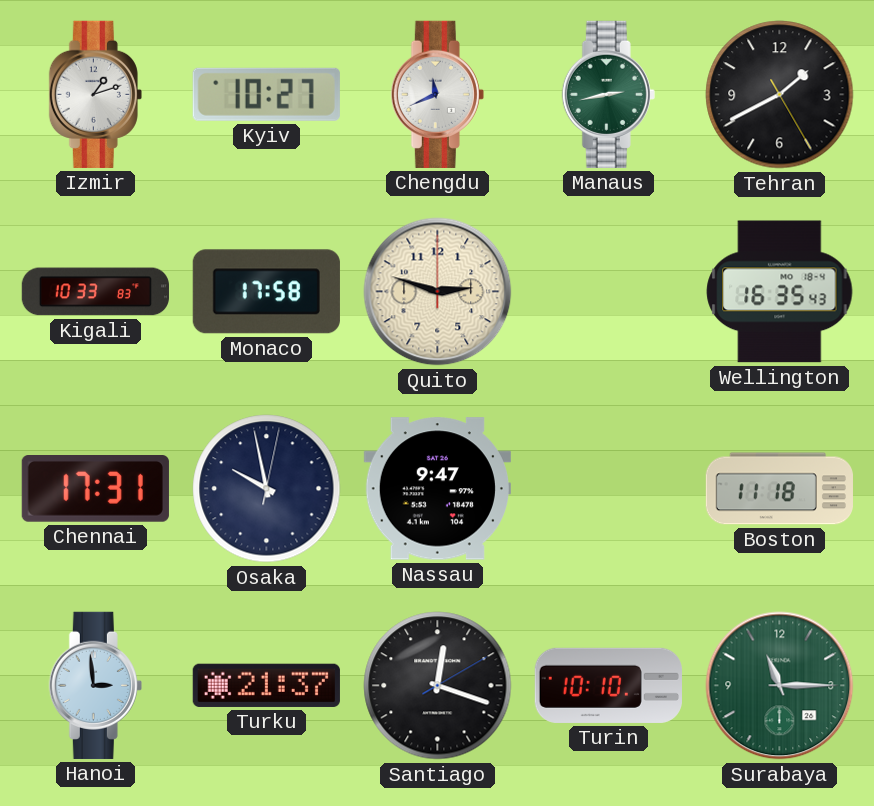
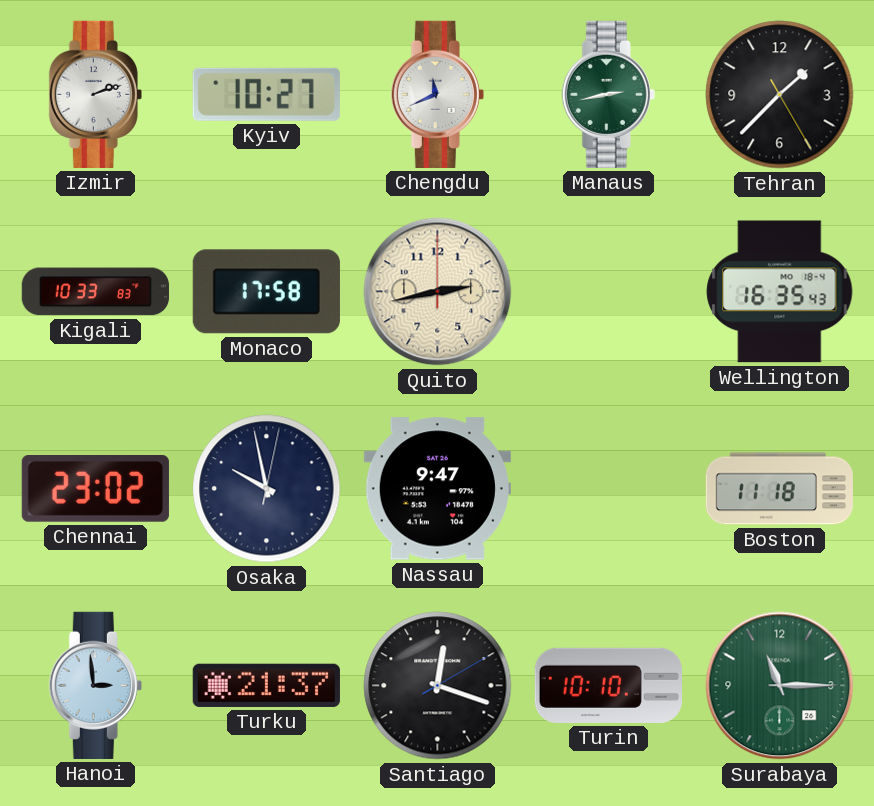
Izmir: 1:12 -> 2:12 (95, 94)
Tehran: 1:40 -> 1:37 (780, 95)
Quito: 2:48 -> 2:43 (438, 292)
Chennai: 17:31 -> 23:02 (95, 489)
